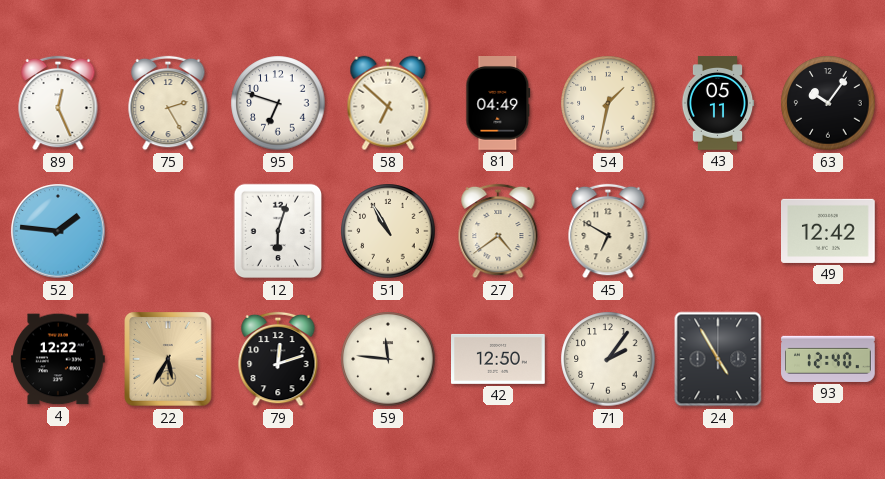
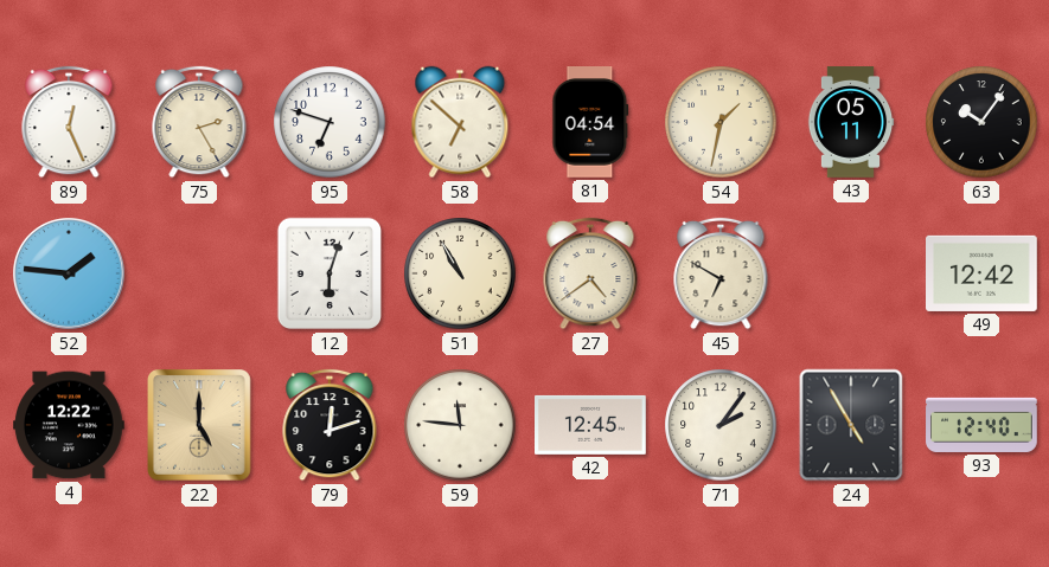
81: 04:49 -> 04:54 (590, 123)
22: 5:35 -> 5:00 (200, 425)
42: 12:50 -> 12:45 (591, 425)
